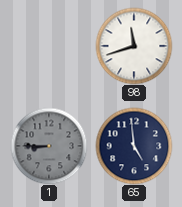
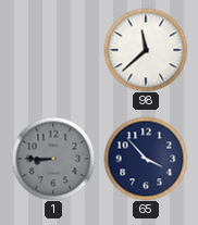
98: 11:42 -> 11:38 (146, 50)
65: 4:59 -> 3:53 (146, 159)
